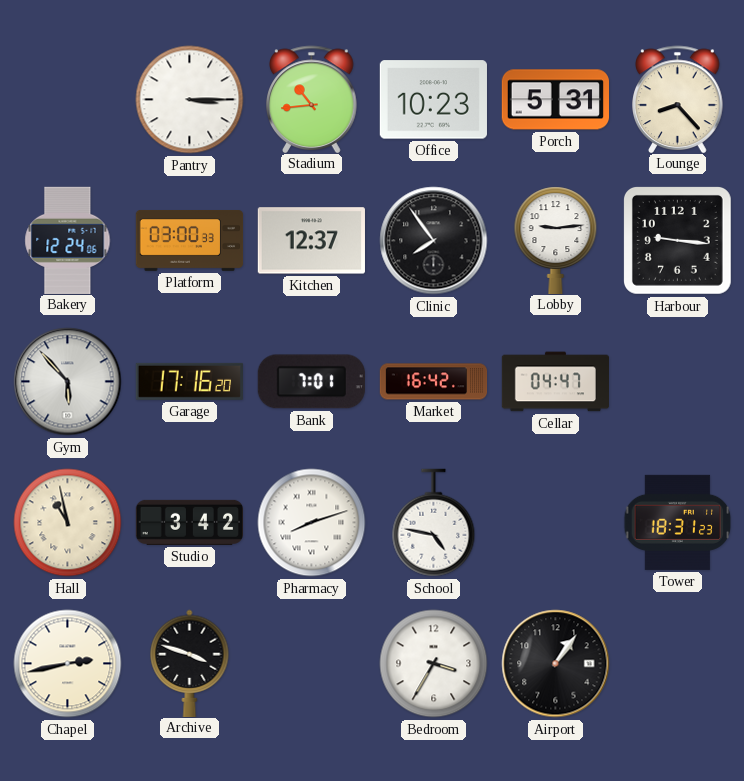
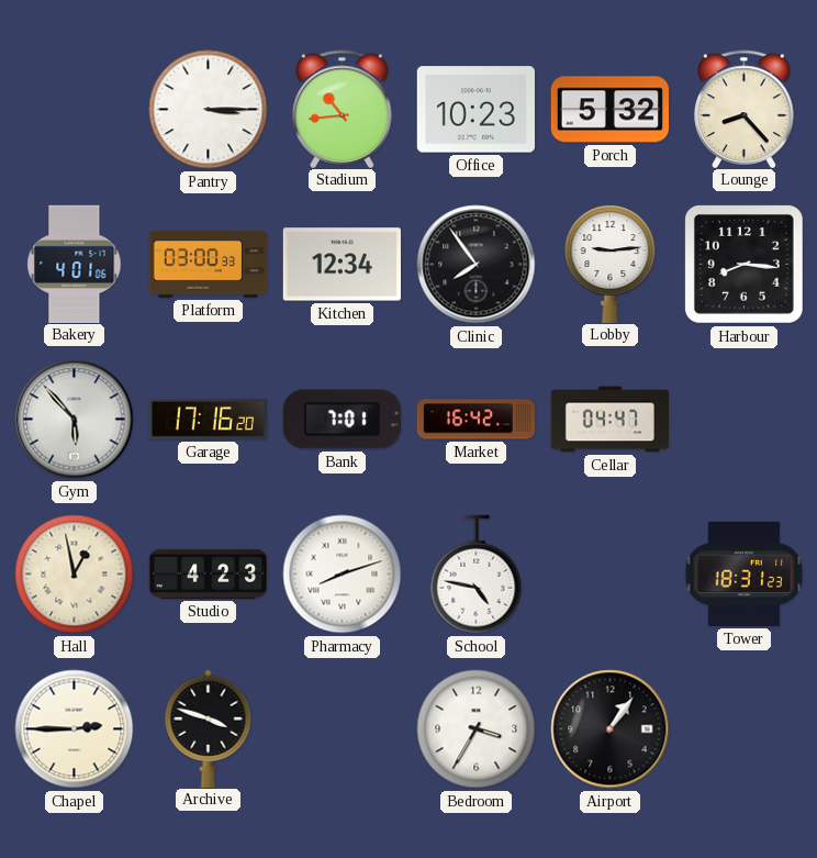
Porch: 5:31 -> 5:32 (609, 110)
Bakery: 12:24 -> 4:01 (75, 264)
Kitchen: 12:37 -> 12:34 (342, 265)
Harbour: 9:16 -> 8:16 (743, 264)
Hall: 10:58 -> 12:58 (75, 575)
Studio: 3:42 -> 4:23 (208, 573)
Chapel: 2:43 -> 2:45 (75, 729)
